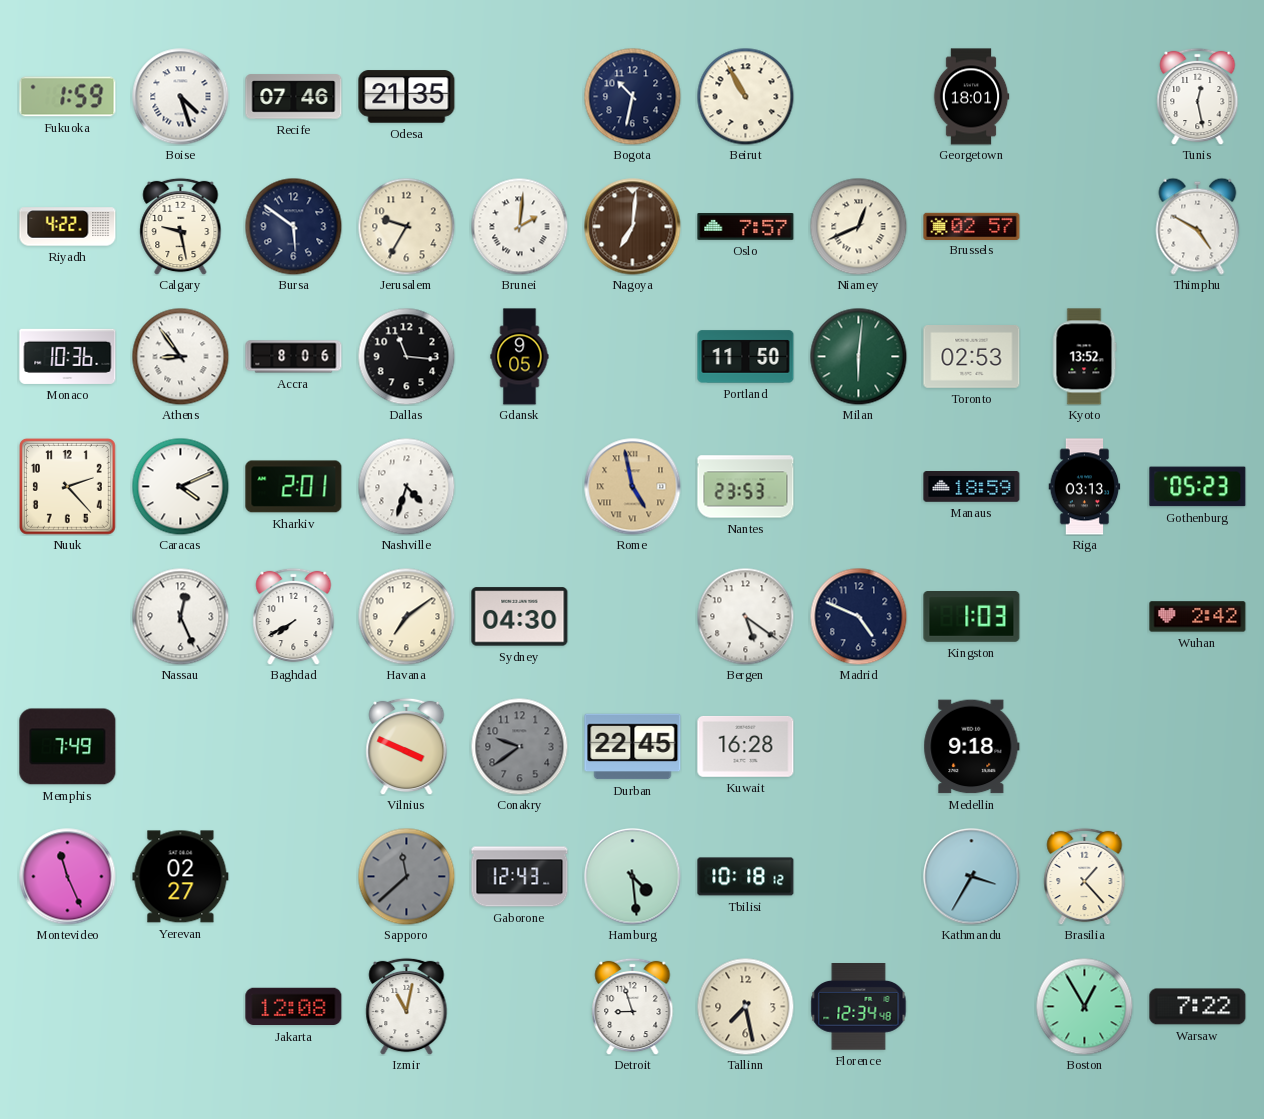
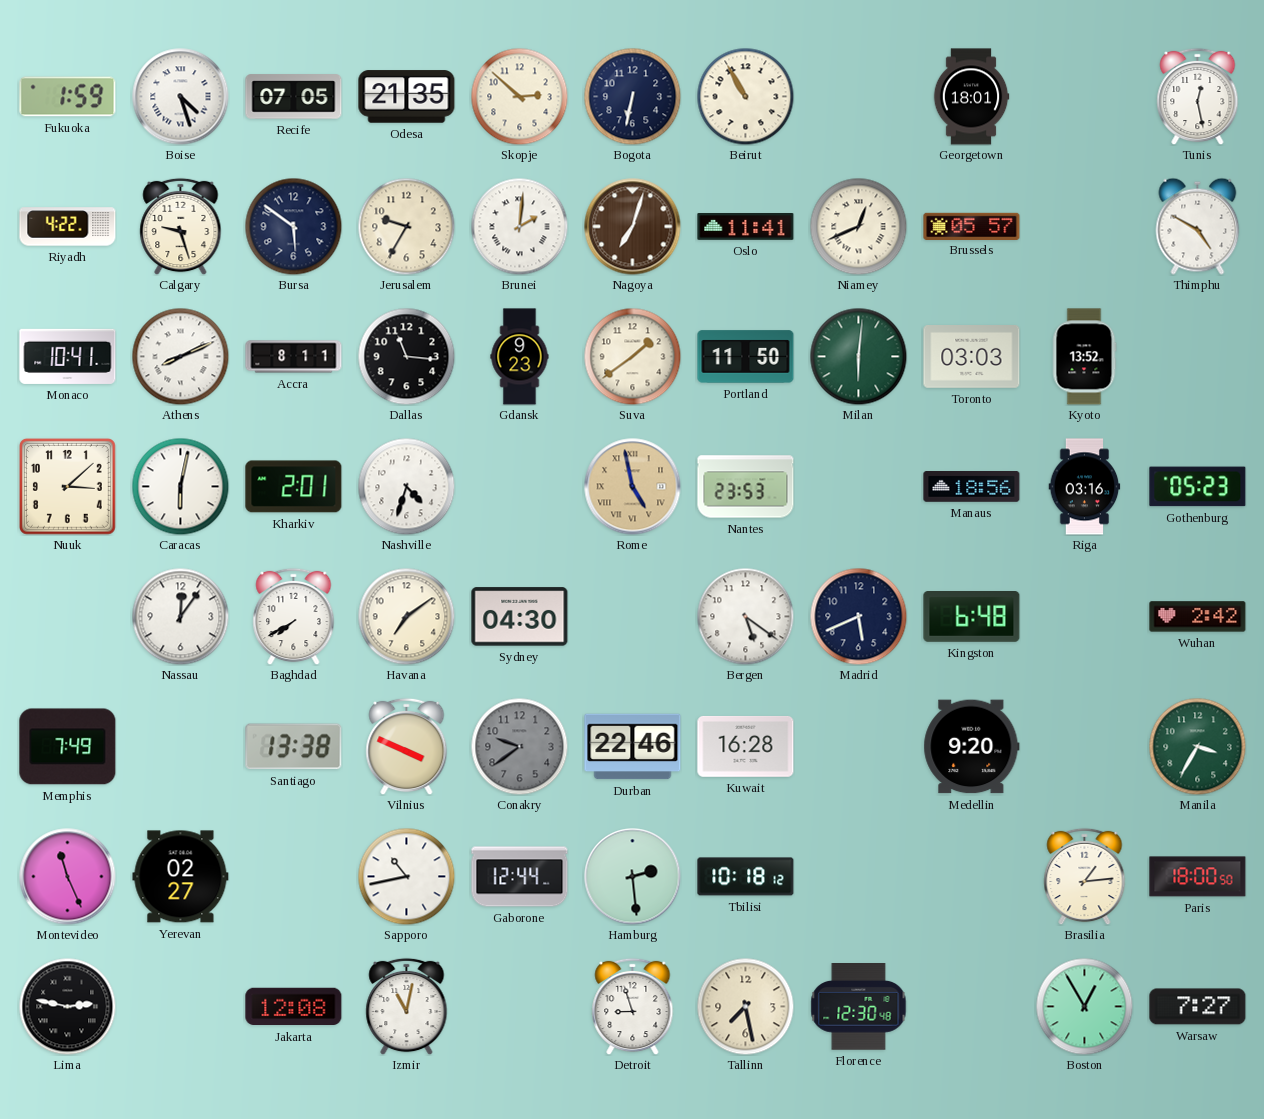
Recife: 07:46 -> 07:05 (294, 97)
Skopje: none -> 2:52 (519, 96)
Bogota: 10:32 -> 6:32 (632, 96)
Calgary: 9:28 -> 9:27 (181, 226)
Nagoya: 7:01 -> 7:03 (633, 227)
Oslo: 7:57 -> 11:41 (746, 227)
Brussels: 02:57 -> 05:57 (972, 226)
Monaco: 10:36 -> 10:41 (68, 356)
Athens: 8:54 -> 8:11 (180, 356)
Accra: 8:06 -> 8:11 (294, 357)
Gdansk: 9:05 -> 9:23 (520, 357)
Suva: none -> 1:39 (632, 356)
Toronto: 02:53 -> 03:03 (972, 357)
Nuuk: 2:23 -> 3:08 (68, 487)
Caracas: 4:11 -> 6:02 (180, 486)
Manaus: 18:59 -> 18:56 (972, 487)
Riga: 03:13 -> 03:16 (1085, 487)
Nassau: 12:26 -> 12:06 (180, 616)
Madrid: 4:49 -> 5:41 (858, 616)
Kingston: 1:03 -> 6:48 (972, 617)
Santiago: none -> 13:38 (294, 747)
Durban: 22:45 -> 22:46 (633, 747)
Medellin: 9:18 -> 9:20 (972, 747)
Manila: none -> 3:35 (1197, 746)
Sapporo: 11:38 -> 10:43 (406, 876)
Sapporo dial: grey -> white (406, 876)
Gaborone: 12:43 -> 12:44 (520, 877)
Hamburg: 4:29 -> 2:29 (633, 877)
Kathmandu: 3:35 -> none (972, 877)
Brasilia: 1:23 -> 1:14 (1085, 876)
Paris: none -> 18:00 (1198, 877)
Lima: none -> 2:47 (67, 1006)
Florence: 12:34 -> 12:30 (859, 1007)
Warsaw: 7:22 -> 7:27 (1198, 1007)
